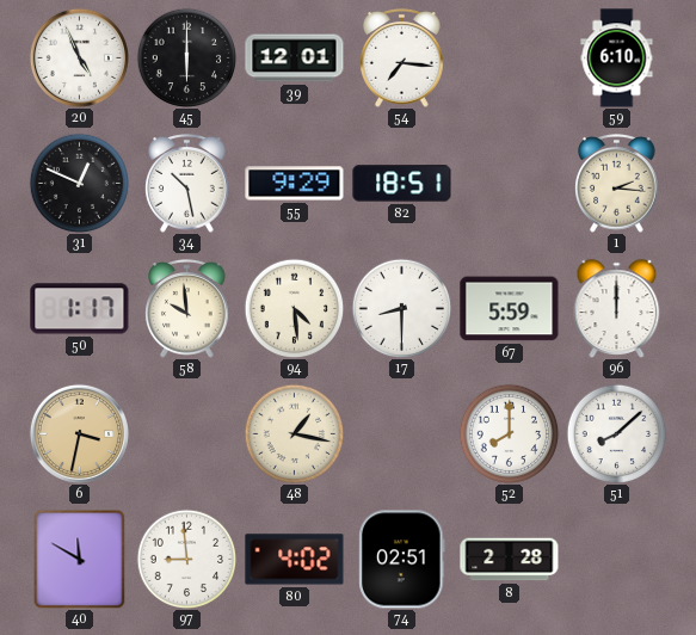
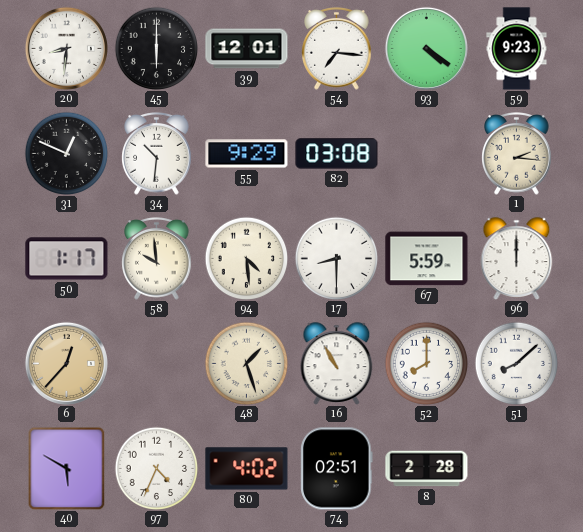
20: 4:56 -> 8:31 (66, 48)
93: none -> 4:21 (426, 48)
59: 6:10 -> 9:23 (517, 49)
34: 10:28 -> 10:31 (157, 154)
82: 18:51 -> 03:08 (337, 154)
6: 3:32 -> 12:37 (66, 363)
48: 1:17 -> 1:27 (246, 363)
16: none -> 10:55 (337, 364)
40: 11:50 -> 5:50 (67, 468)
97: 8:59 -> 4:34 (156, 468)
